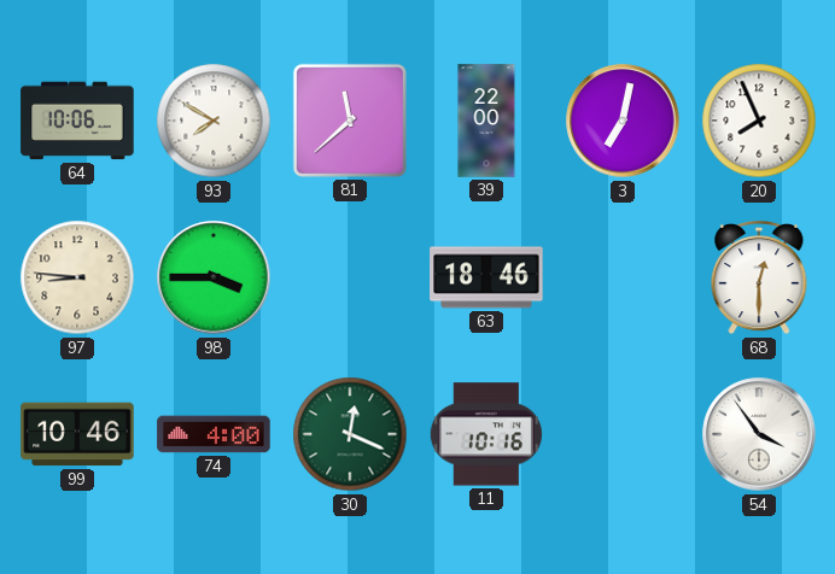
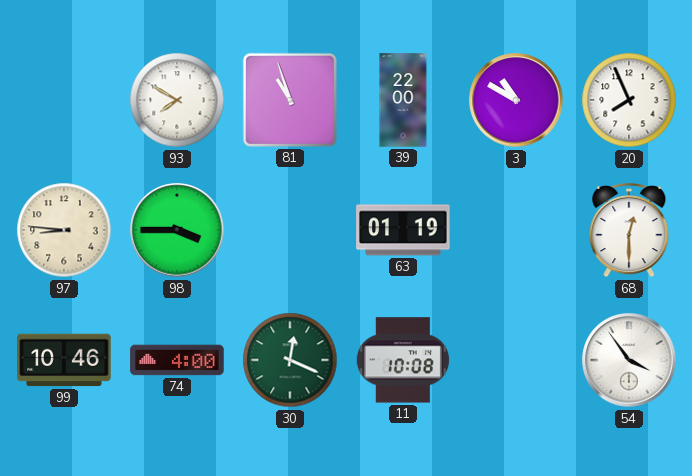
64: 10:06 -> none (77, 121)
81: 11:38 -> 10:57 (290, 100)
3: 7:02 -> 10:50 (516, 100)
63: 18:46 -> 01:19 (403, 230)
11: 10:16 -> 10:08 (403, 360)
